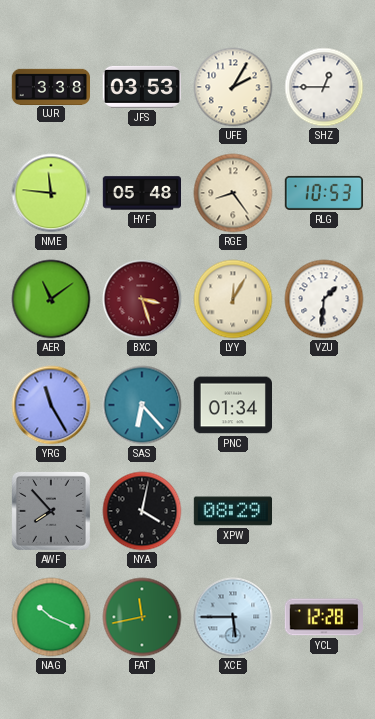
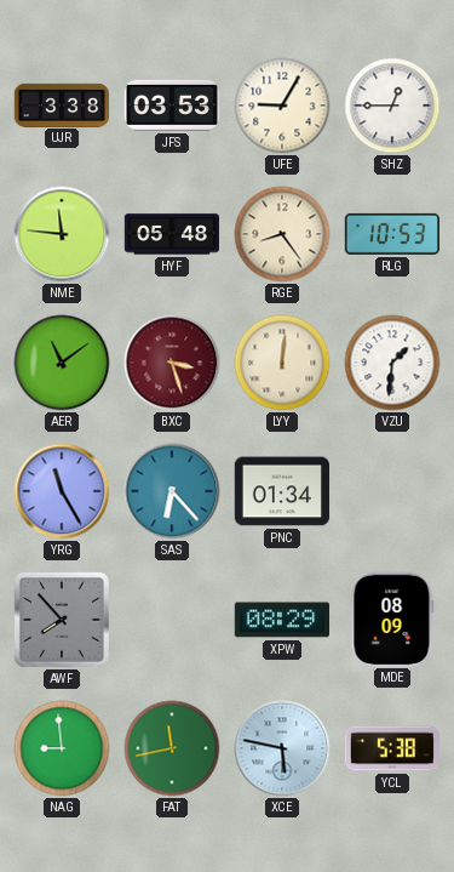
UFE: 2:05 -> 9:05 (282, 106)
LYY: 12:05 -> 12:01 (282, 363)
NYA: 4:02 -> none (142, 511)
MDE: none -> 08:09 (392, 619)
NAG: 10:19 -> 8:59 (62, 748)
XCE: 5:45 -> 5:47 (282, 748)
YCL: 12:28 -> 5:38 (391, 748)
